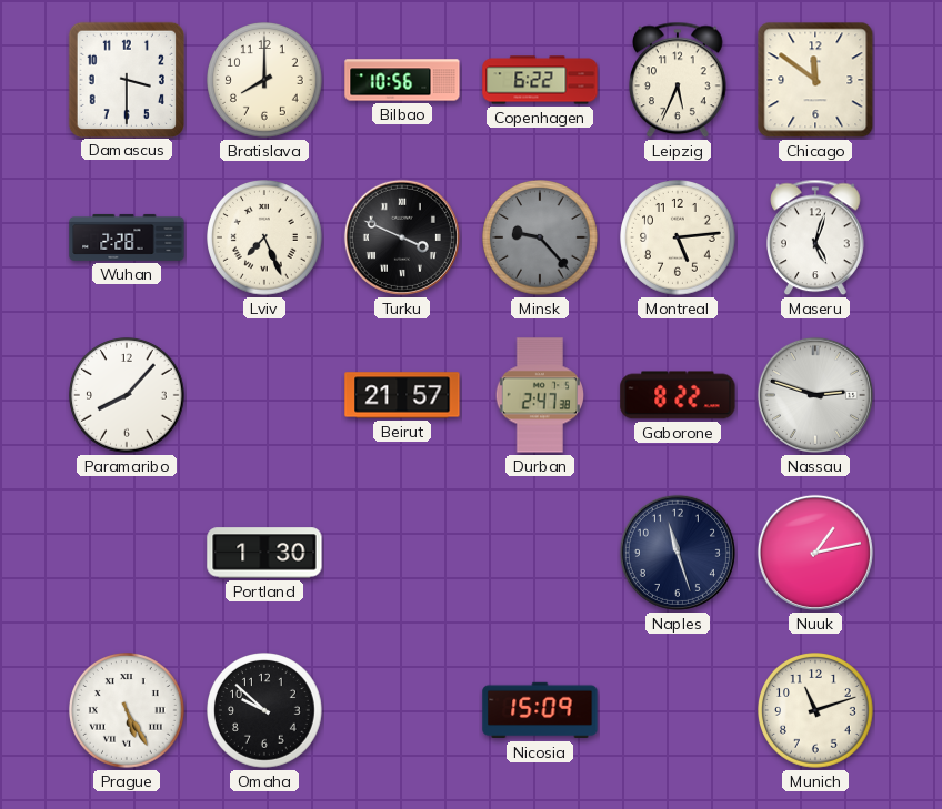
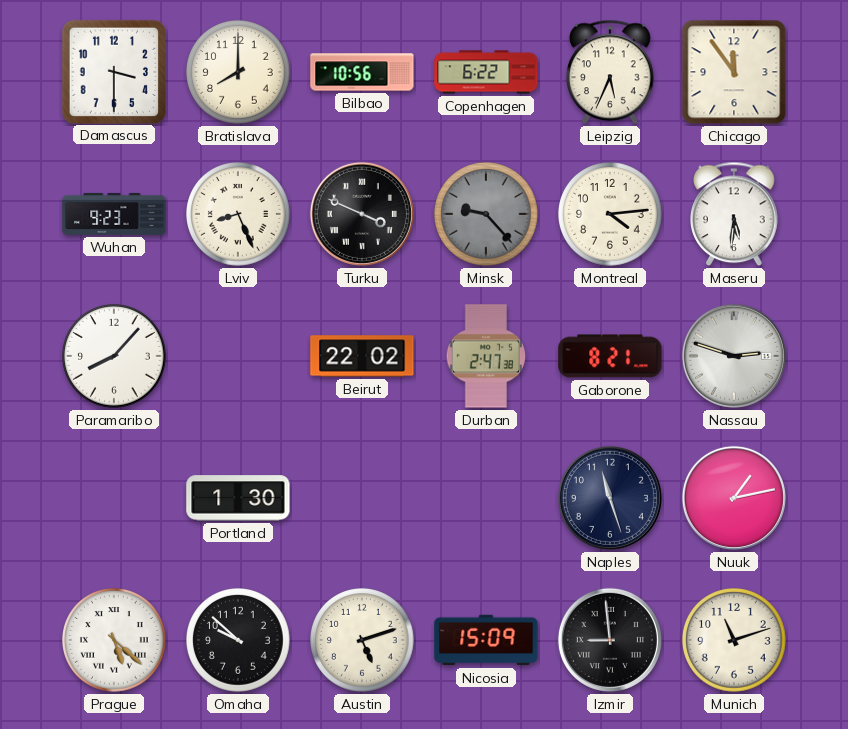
Chicago: 11:51 -> 11:54 (734, 72)
Wuhan: 2:28 -> 9:23 (114, 214)
Lviv: 7:26 -> 8:26 (239, 215)
Montreal: 5:14 -> 4:14 (611, 215)
Maseru: 5:03 -> 5:31 (735, 214)
Beirut: 21:57 -> 22:02 (362, 356)
Gaborone: 8:22 -> 8:21 (610, 356)
Prague: 5:25 -> 5:22 (115, 641)
Austin: none -> 5:12 (363, 641)
Izmir: none -> 8:59 (610, 640)
